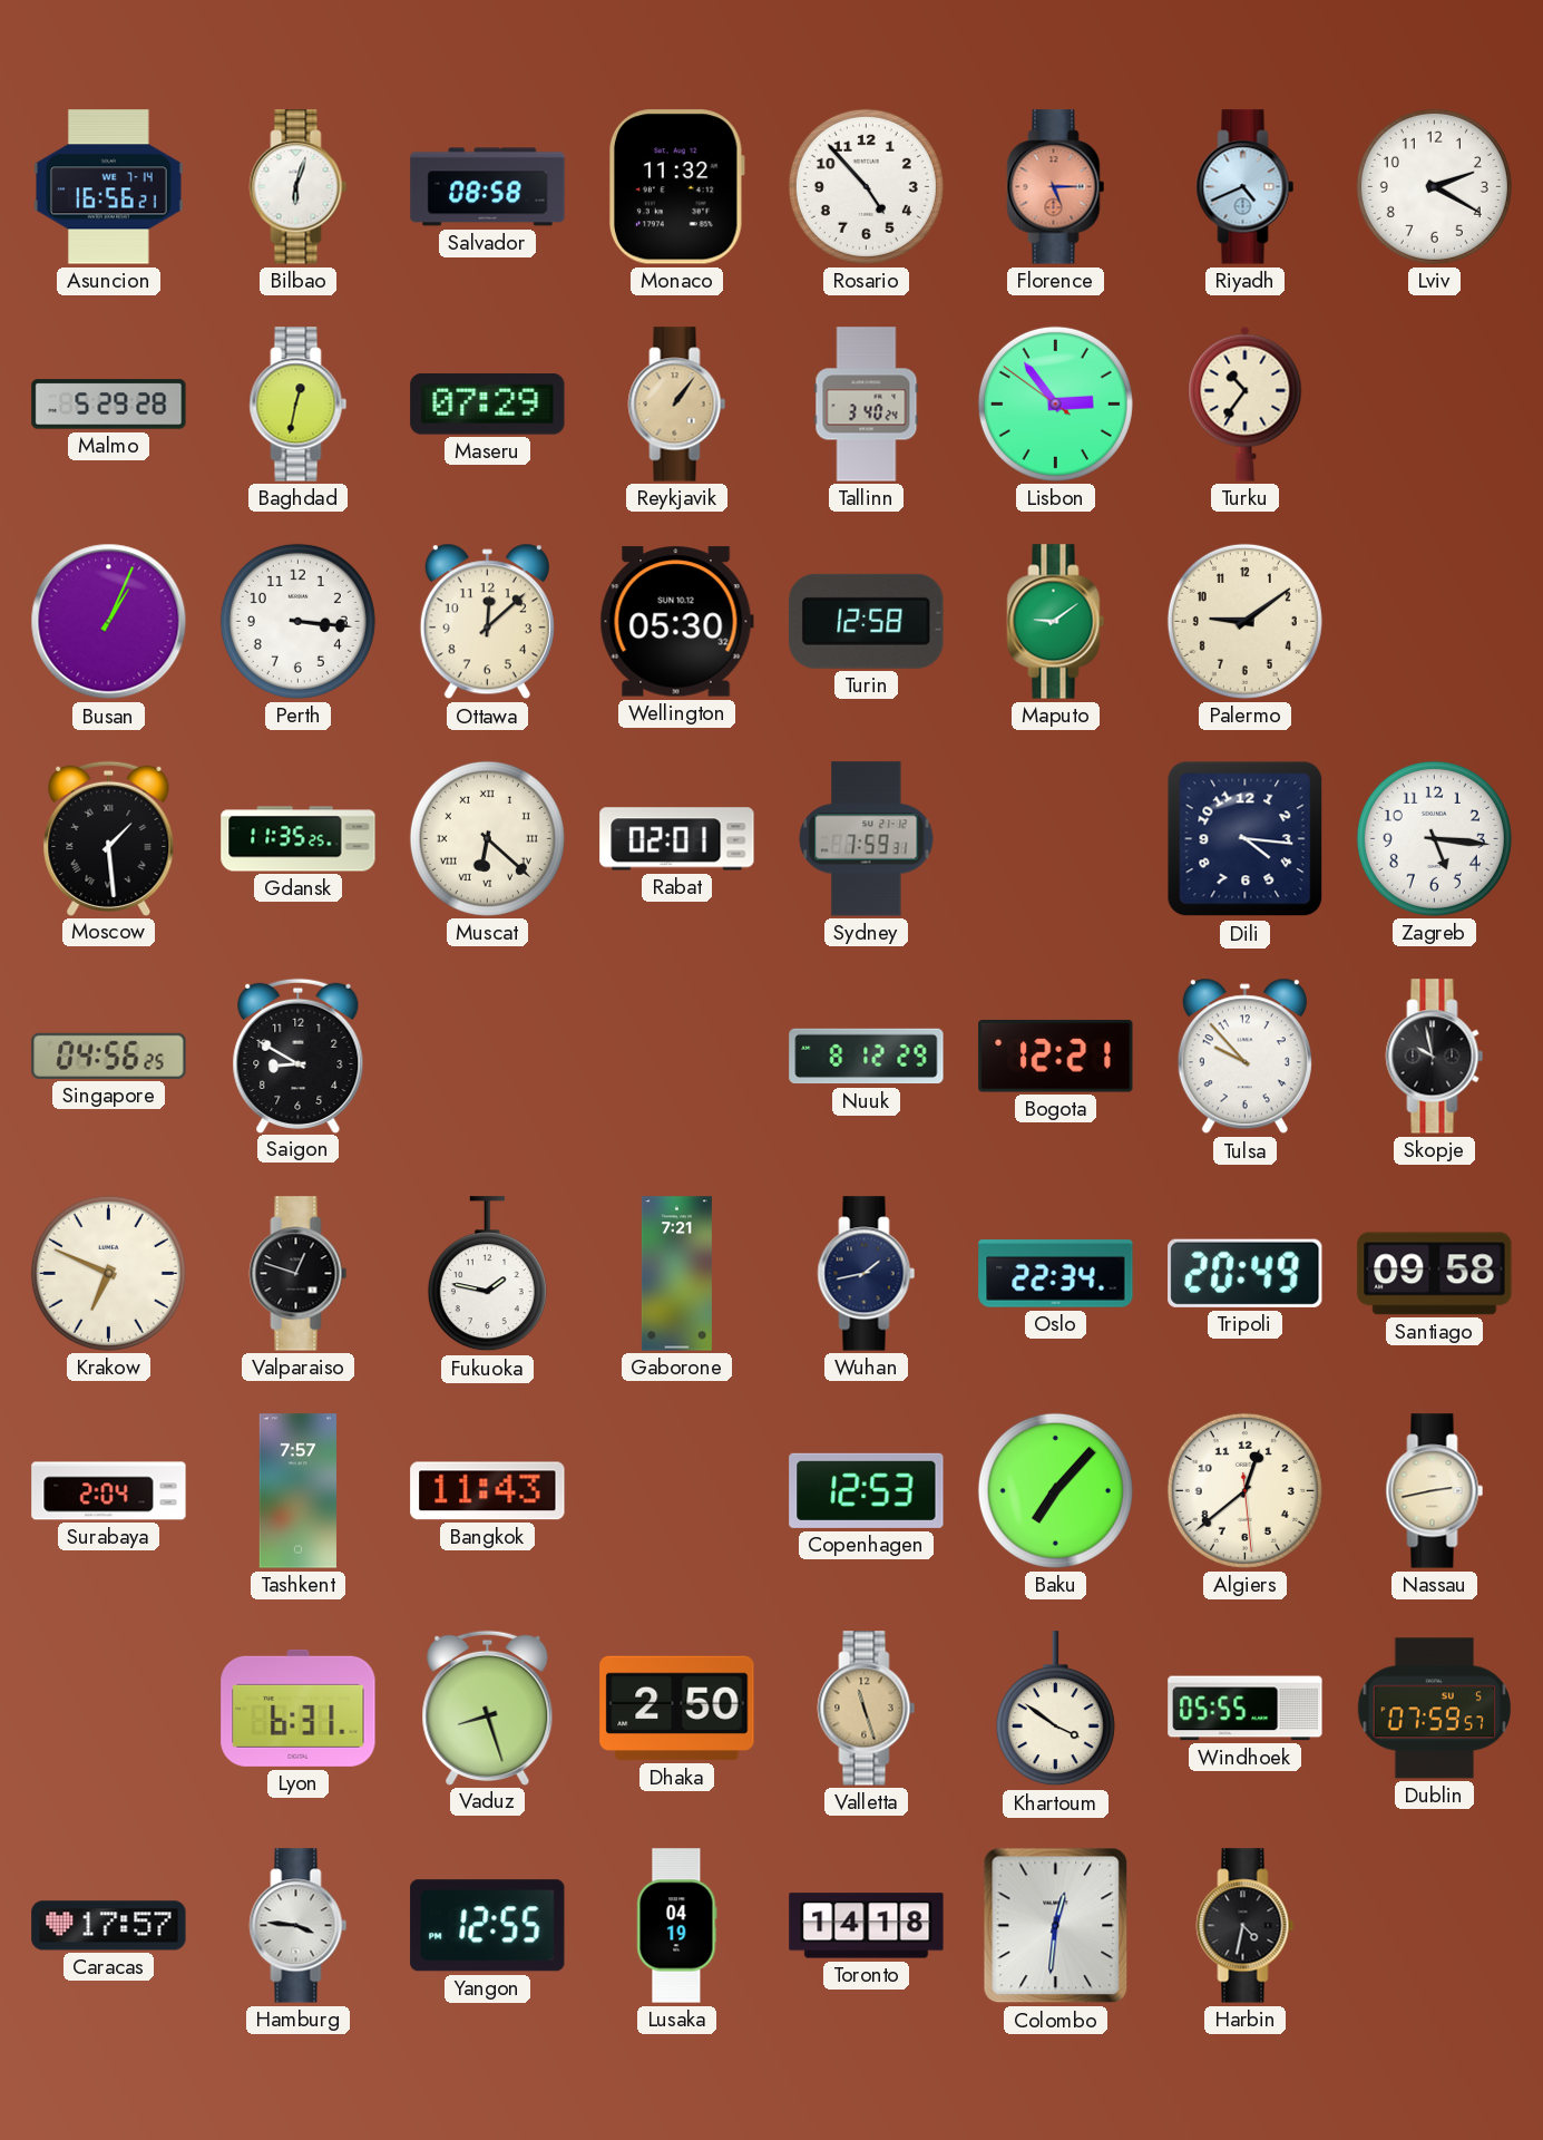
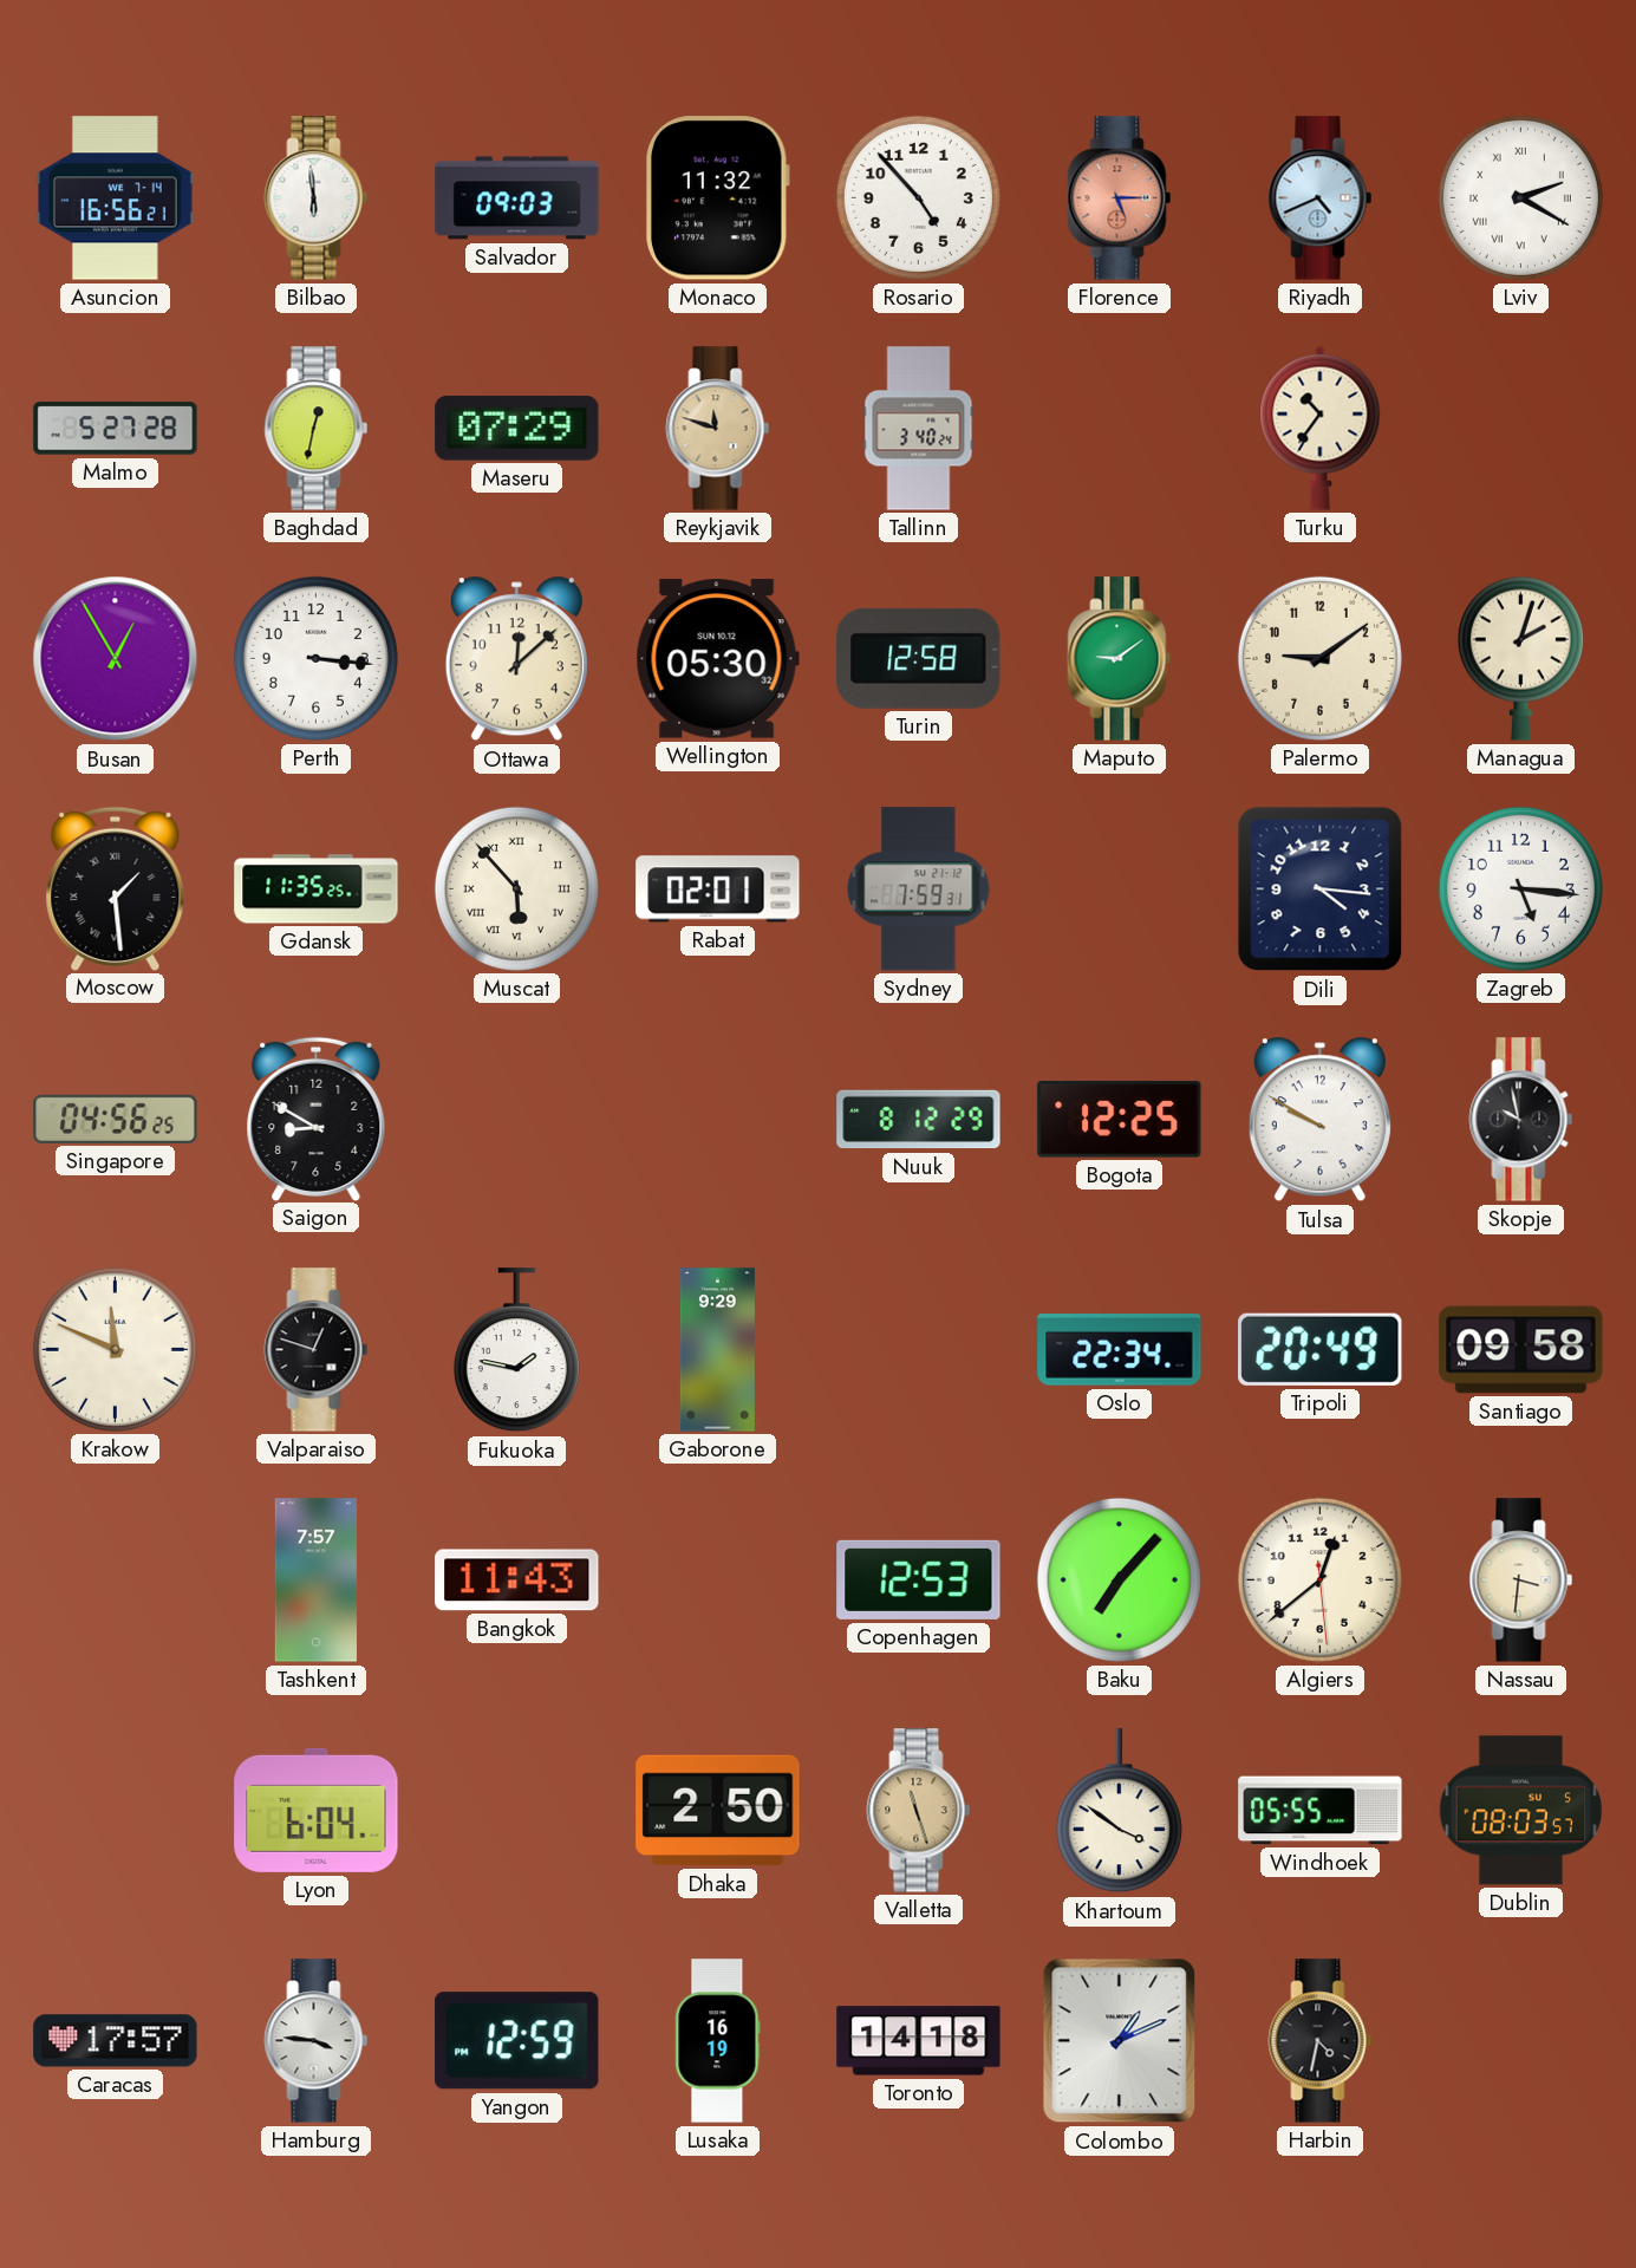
Bilbao: 6:03 -> 5:59 (317, 198)
Salvador: 08:58 -> 09:03 (517, 198)
Lviv numerals: Arabic -> Roman (1520, 197)
Malmo: 5:29 -> 5:27 (116, 429)
Reykjavik: 1:06 -> 11:48 (718, 429)
Lisbon: 2:53 -> none (1055, 403)
Busan: 1:04 -> 12:55 (116, 659)
Managua: none -> 2:03 (1520, 658)
Muscat: 6:22 -> 5:53 (516, 888)
Bogota: 12:21 -> 12:25 (1120, 1119)
Tulsa: 9:53 -> 9:50 (1319, 1120)
Krakow: 6:49 -> 11:49 (115, 1349)
Gaborone: 7:21 -> 9:29 (717, 1350)
Wuhan: 1:43 -> none (867, 1274)
Surabaya: 2:04 -> none (109, 1491)
Nassau: 2:43 -> 3:31 (1521, 1581)
Lyon: 6:31 -> 6:04 (317, 1810)
Vaduz: 8:27 -> none (488, 1708)
Dublin: 07:59 -> 08:03 (1521, 1811)
Yangon: 12:55 -> 12:59 (517, 2041)
Lusaka: 04:19 -> 16:19 (718, 2041)
Colombo: 12:31 -> 1:11 (1120, 2041)
